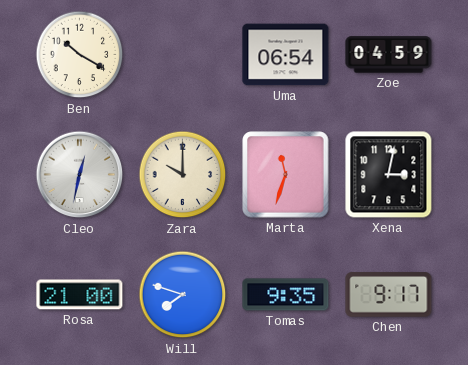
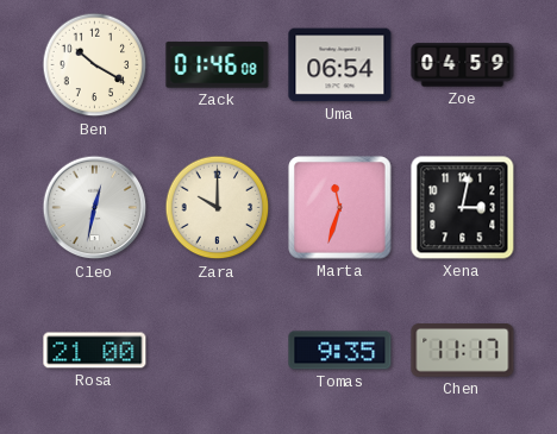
Zack: none -> 01:46 (218, 65)
Will: 7:48 -> none (183, 295)
Chen: 9:17 -> 11:17 (463, 351)
